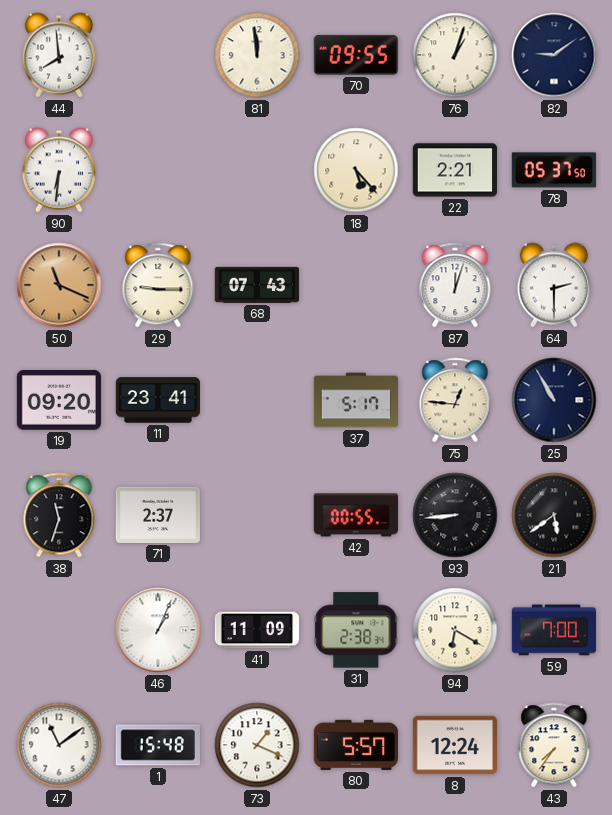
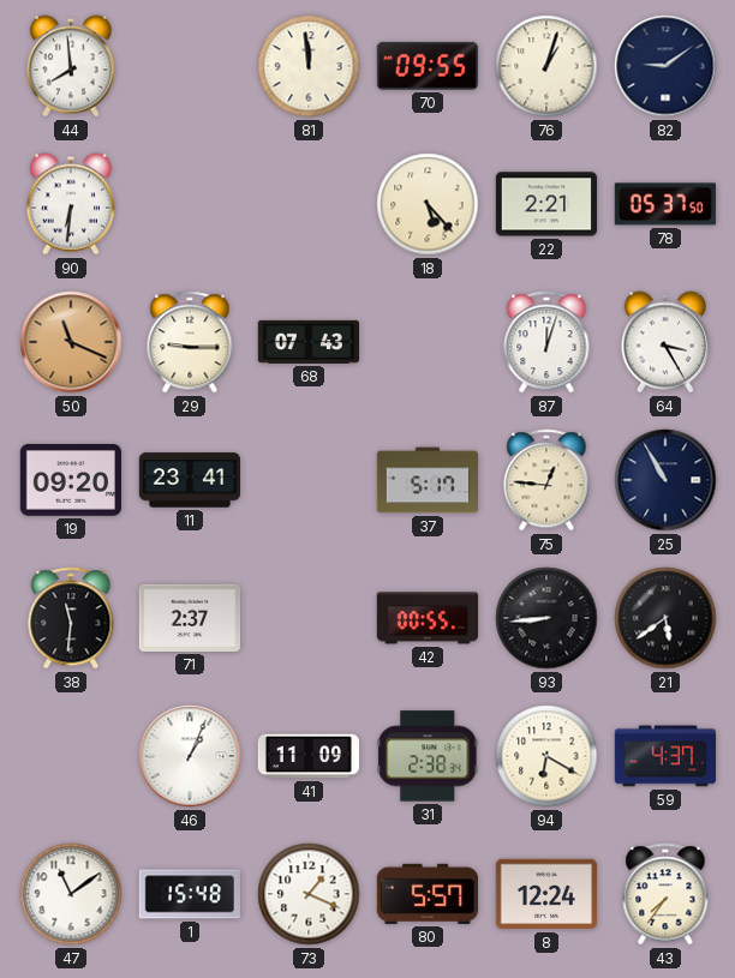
64: 2:30 -> 3:25 (665, 342)
38: 11:33 -> 11:31 (71, 618)
59: 7:00 -> 4:37 (664, 756)
